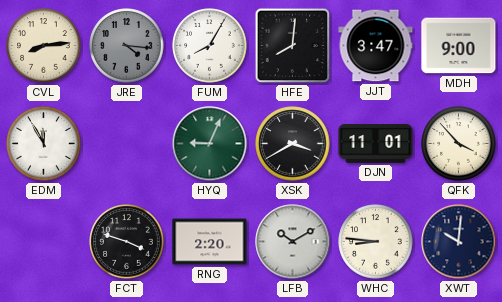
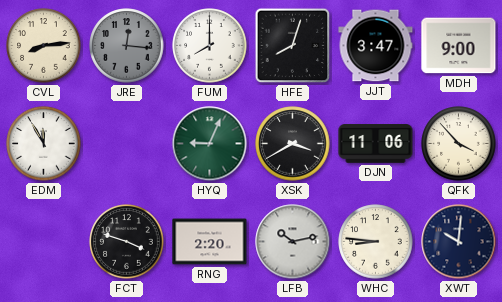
JRE: 4:16 -> 12:16 (127, 46)
FUM: 8:05 -> 8:00 (210, 46)
HFE: 8:01 -> 8:03 (293, 46)
DJN: 11:01 -> 11:06 (376, 144)
LFB: 10:10 -> 10:13 (293, 242)
